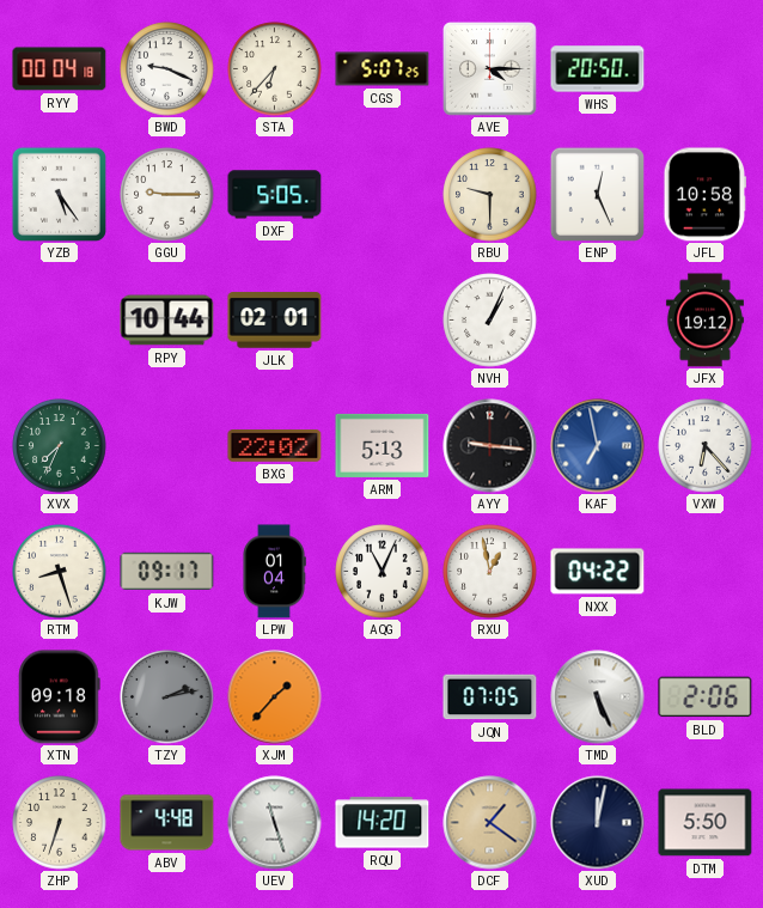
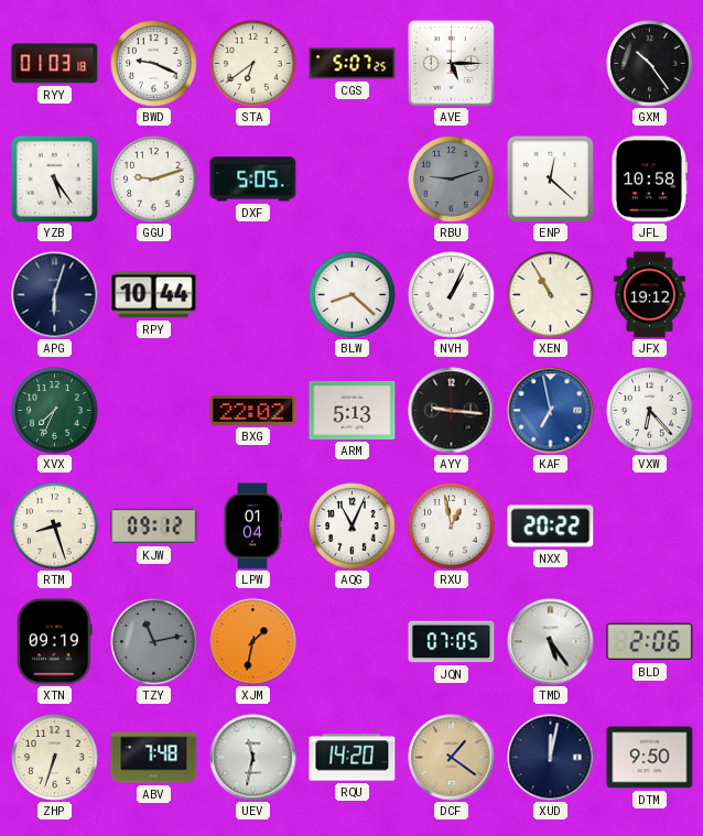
RYY: 00:04 -> 01:03 (55, 64)
STA: 6:37 -> 6:39 (253, 64)
AVE: 4:15 -> 5:15 (452, 64)
WHS: 20:50 -> none (598, 69)
GXM: none -> 10:24 (650, 64)
GGU: 9:15 -> 9:12 (154, 180)
RBU: 9:30 -> 9:12 (452, 180)
RBU dial: cream -> grey (452, 180)
ENP: 12:26 -> 12:22 (550, 178)
APG: none -> 6:03 (55, 295)
JLK: 02:01 -> none (275, 321)
BLW: none -> 8:22 (353, 295)
XEN: none -> 10:55 (551, 295)
KJW: 09:17 -> 09:12 (154, 526)
NXX: 04:22 -> 20:22 (551, 526)
XTN: 09:18 -> 09:19 (55, 642)
TZY: 2:13 -> 11:13 (154, 642)
XJM: 1:37 -> 1:32 (253, 642)
TMD: 5:26 -> 5:24 (551, 642)
ABV: 4:48 -> 7:48 (154, 758)
UEV: 11:27 -> 11:32 (253, 758)
DTM: 5:50 -> 9:50 (650, 758)
